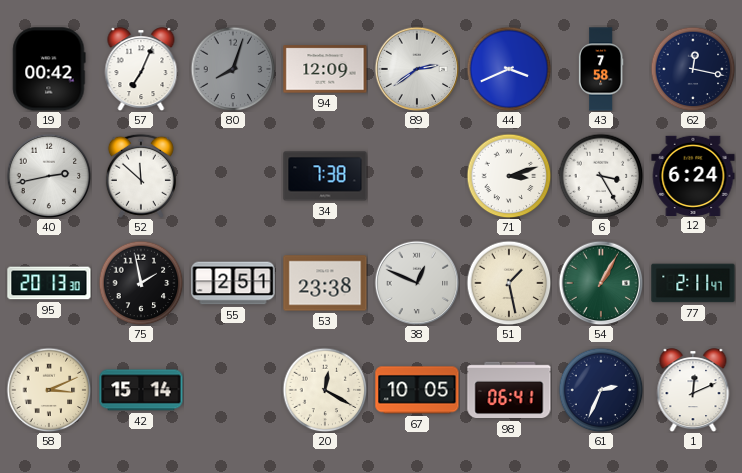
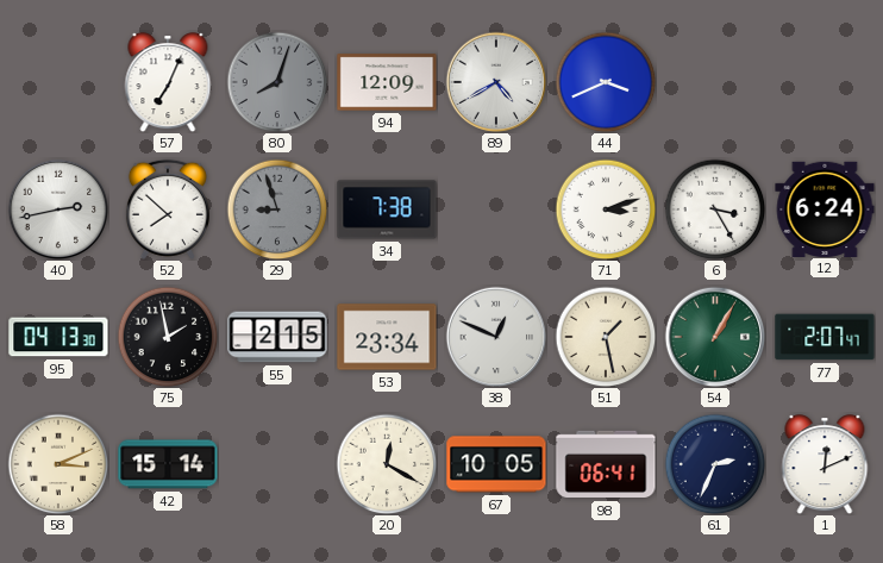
19: 00:42 -> none (49, 69)
89: 2:39 -> 4:40 (496, 82)
43: 7:58 -> none (601, 69)
62: 12:17 -> none (693, 69)
52: 11:52 -> 7:52 (168, 209)
29: none -> 8:57 (277, 209)
95: 20:13 -> 04:13 (58, 337)
55: 2:51 -> 2:15 (277, 337)
53: 23:38 -> 23:34 (387, 337)
77: 2:11 -> 2:07 (825, 337)
